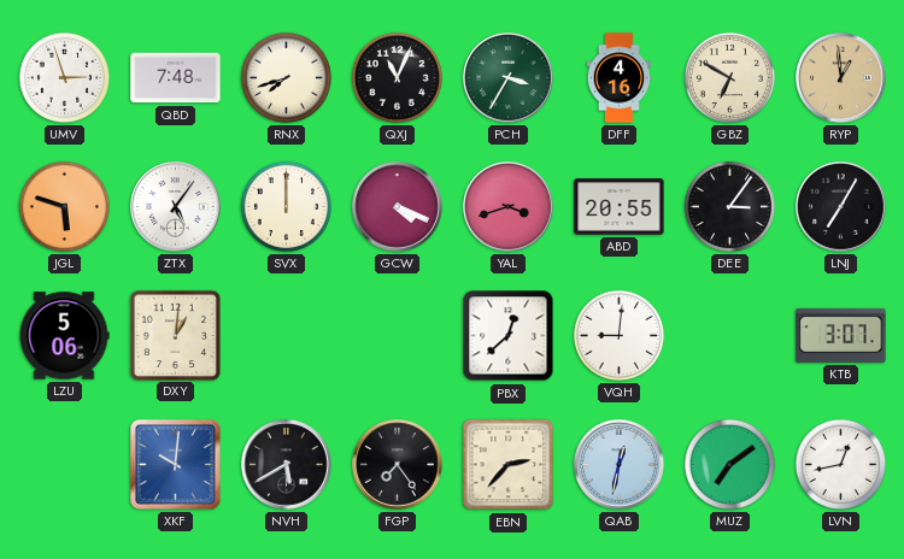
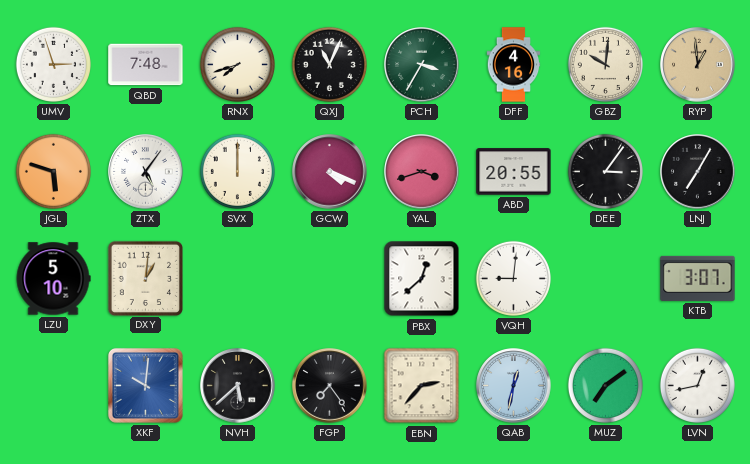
GBZ: 6:50 -> 10:01 (605, 64)
LZU: 5:06 -> 5:10 (53, 279)
NVH: 5:40 -> 5:38 (238, 386)
